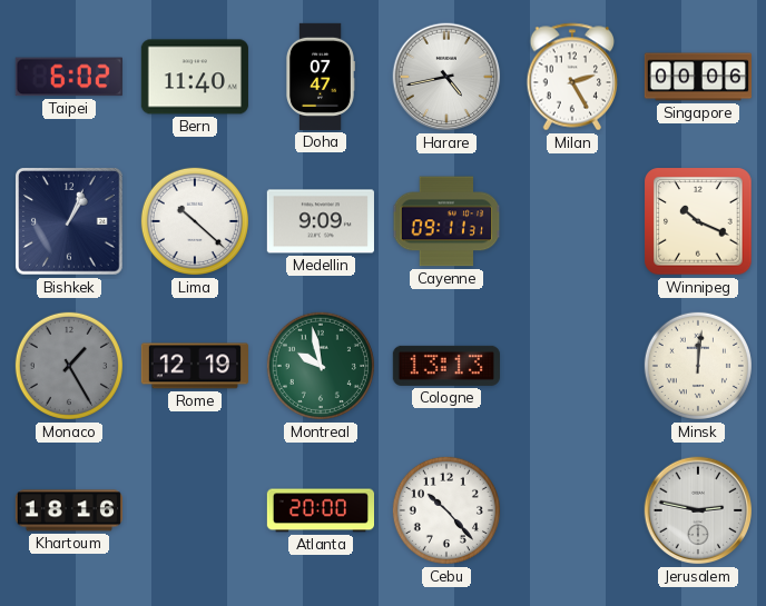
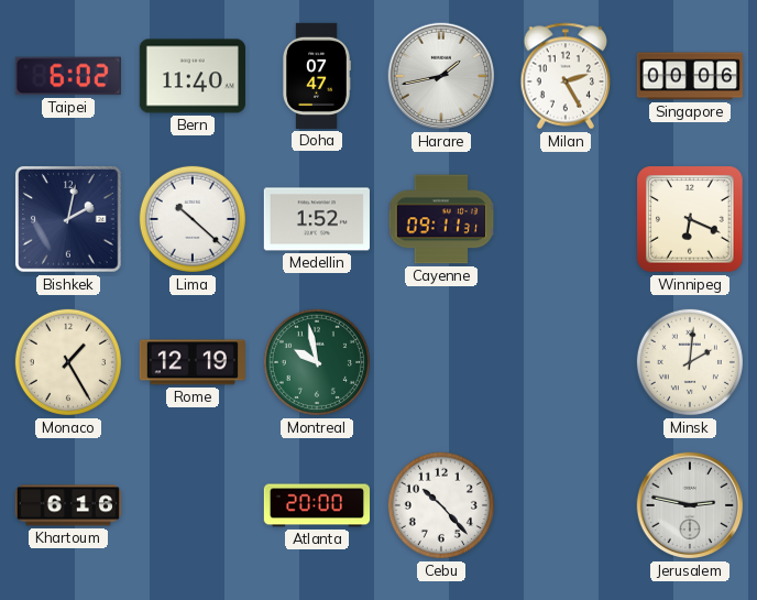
Harare: 4:43 -> 1:43 (441, 76)
Bishkek: 1:04 -> 2:02 (68, 219)
Medellin: 9:09 -> 1:52 (317, 219)
Winnipeg: 10:19 -> 6:19 (690, 219)
Monaco dial: grey -> cream (68, 362)
Cologne: 13:13 -> none (446, 366)
Minsk: 12:01 -> 2:01 (690, 362)
Khartoum: 18:16 -> 6:16 (68, 505)
